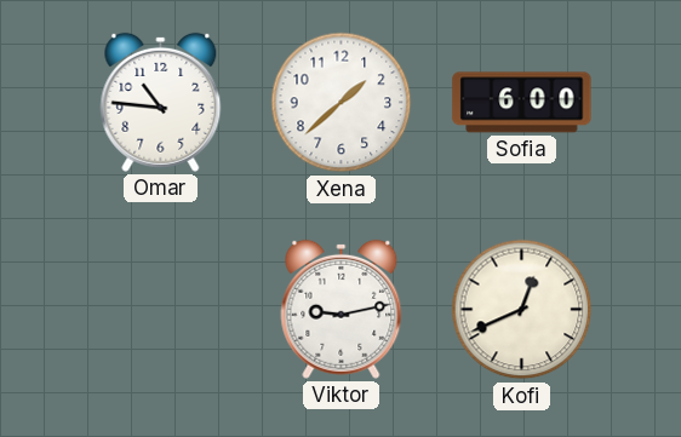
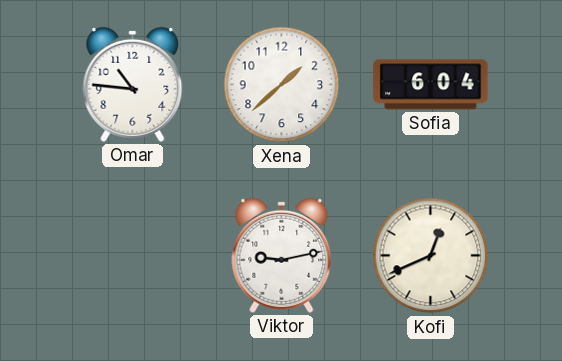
Sofia: 6:00 -> 6:04 (431, 85)
